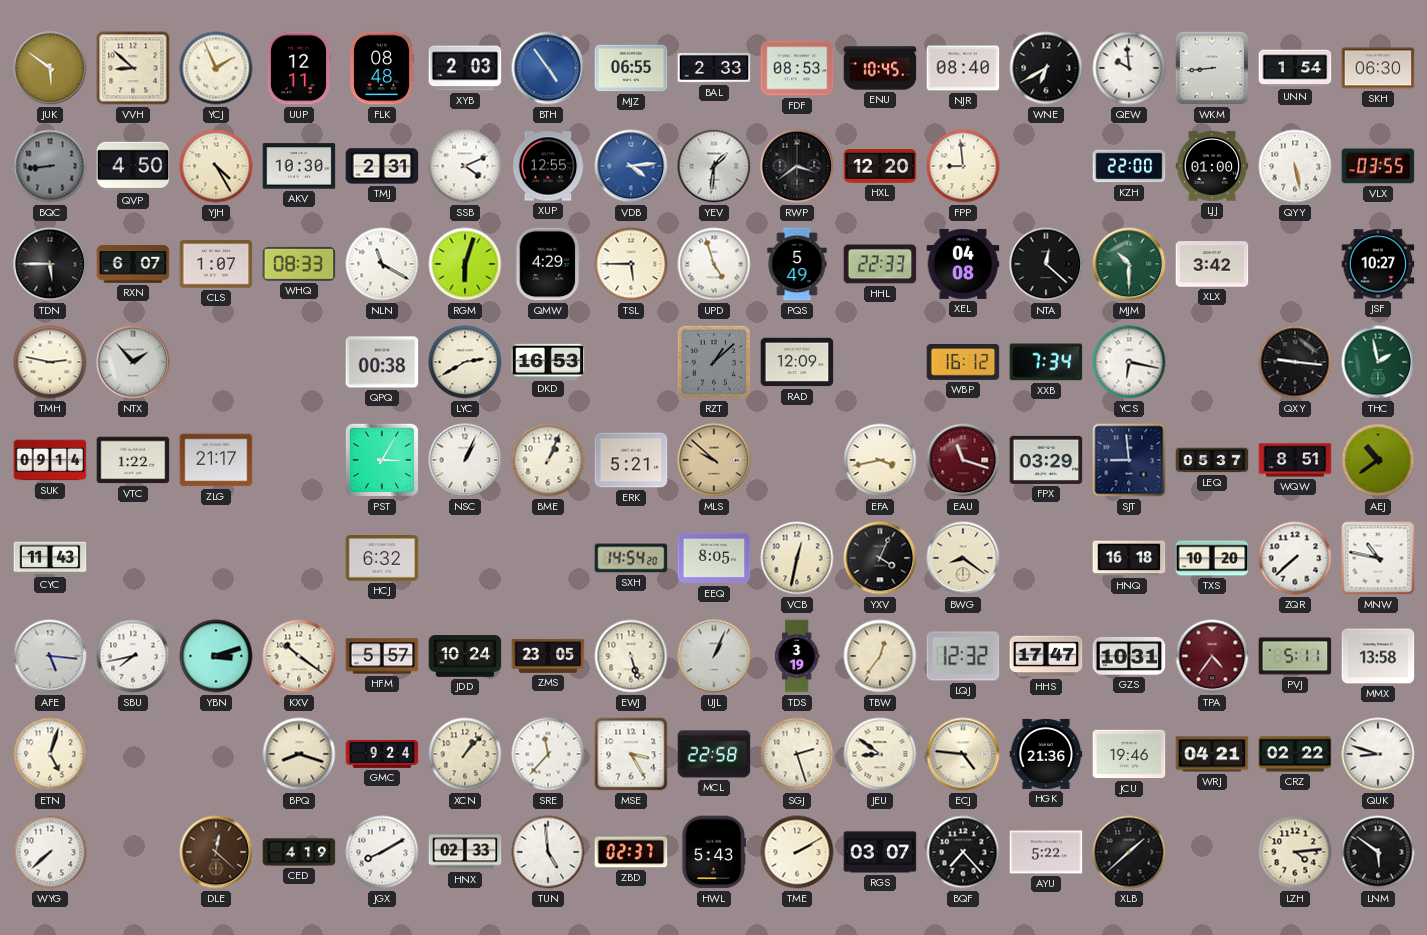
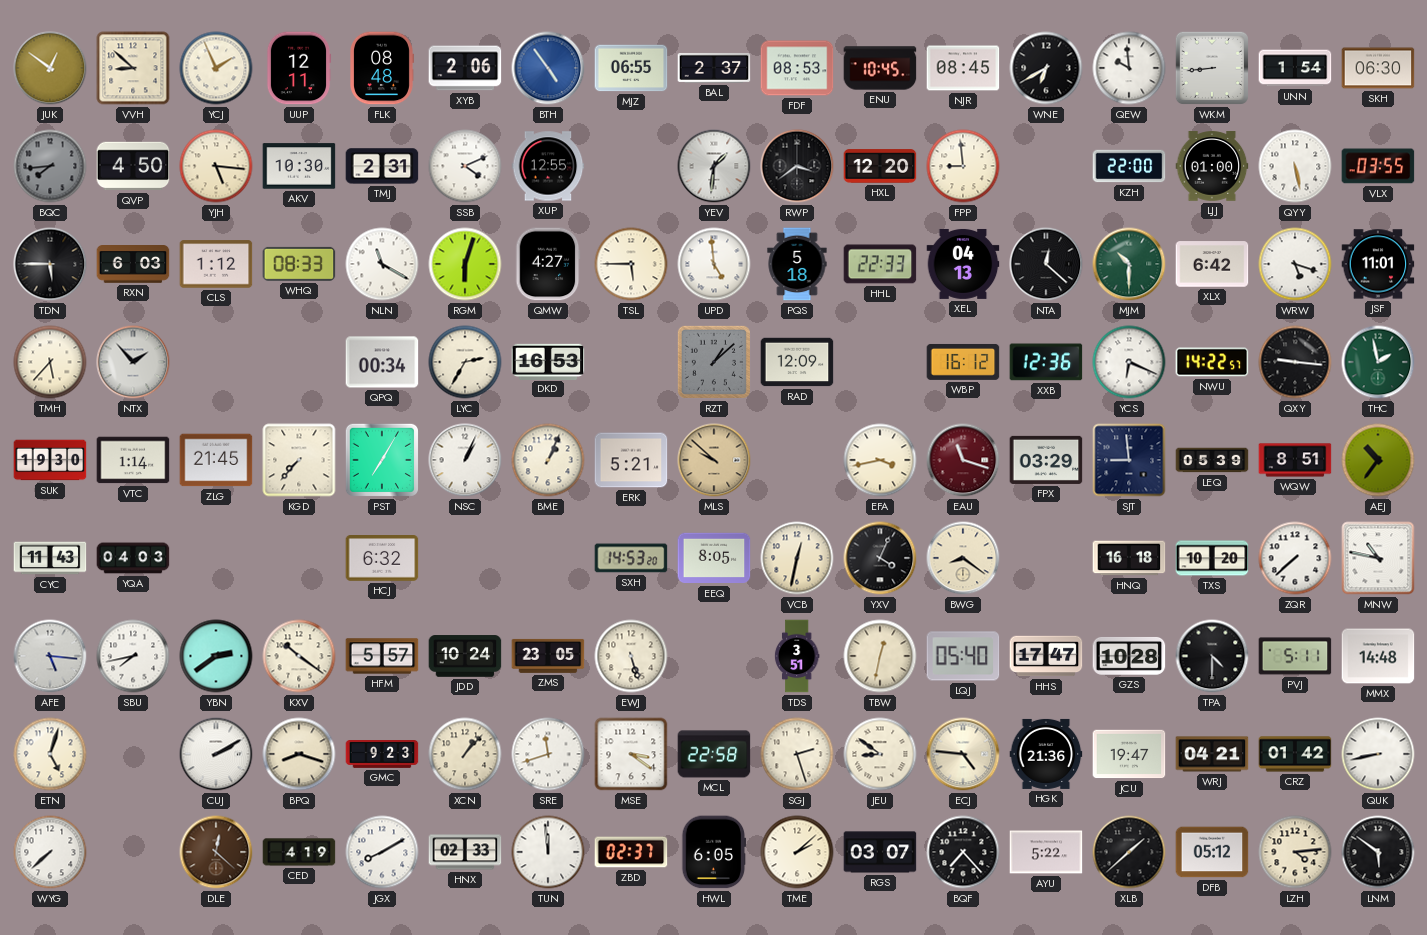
JUK: 5:51 -> 12:51 (50, 68)
XYB: 2:03 -> 2:06 (465, 68)
BAL: 2:33 -> 2:37 (714, 68)
NJR: 08:40 -> 08:45 (963, 68)
BQC: 8:44 -> 7:44 (50, 166)
YJH: 4:25 -> 5:16 (216, 166)
VDB: 4:14 -> none (631, 166)
RXN: 6:07 -> 6:03 (133, 264)
CLS: 1:07 -> 1:12 (216, 264)
QMW: 4:29 -> 4:27 (548, 264)
UPD: 4:57 -> 4:59 (714, 264)
PQS: 5:49 -> 5:18 (797, 264)
XEL: 04:08 -> 04:13 (963, 264)
XLX: 3:42 -> 6:42 (1212, 264)
WRW: none -> 5:18 (1295, 264)
JSF: 10:27 -> 11:01 (1378, 264)
TMH: 2:47 -> 5:37 (50, 362)
QPQ: 00:38 -> 00:34 (382, 362)
LYC: 2:40 -> 2:35 (465, 362)
XXB: 7:34 -> 12:36 (1046, 362)
YCS: 6:17 -> 6:19 (1129, 362)
NWU: none -> 14:22 (1212, 362)
SUK: 09:14 -> 19:30 (50, 460)
VTC: 1:22 -> 1:14 (133, 460)
ZLG: 21:17 -> 21:45 (216, 460)
KGD: none -> 7:37 (299, 460)
PST: 3:05 -> 7:05 (382, 460)
LEQ: 05:37 -> 05:39 (1212, 460)
AEJ: 10:39 -> 10:36 (1378, 460)
YQA: none -> 04:03 (133, 558)
SXH: 14:54 -> 14:53 (631, 558)
YBN: 3:12 -> 2:39 (216, 656)
UJL: 1:04 -> none (714, 656)
TDS: 3:19 -> 3:51 (797, 656)
TBW: 12:36 -> 12:32 (880, 656)
LQJ: 12:32 -> 05:40 (963, 656)
GZS: 10:31 -> 10:28 (1129, 656)
TPA: 4:36 -> 4:30 (1212, 656)
TPA dial: burgundy -> black (1212, 656)
MMX: 13:58 -> 14:48 (1378, 656)
CUJ: none -> 2:10 (216, 754)
GMC: 9:24 -> 9:23 (382, 755)
SRE: 11:37 -> 11:42 (548, 754)
MSE: 3:25 -> 3:21 (631, 754)
JCU: 19:46 -> 19:47 (1129, 754)
CRZ: 02:22 -> 01:42 (1295, 754)
QUK: 8:48 -> 8:43 (1378, 754)
TUN: 4:59 -> 11:59 (548, 852)
HWL: 5:43 -> 6:05 (714, 852)
TME: 2:10 -> 2:08 (797, 852)
DFB: none -> 05:12 (1212, 852)
